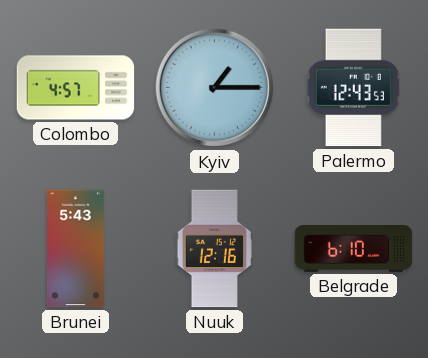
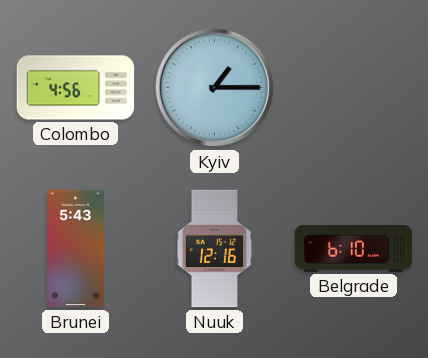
Colombo: 4:57 -> 4:56 (76, 88)
Palermo: 12:43 -> none (353, 88)
